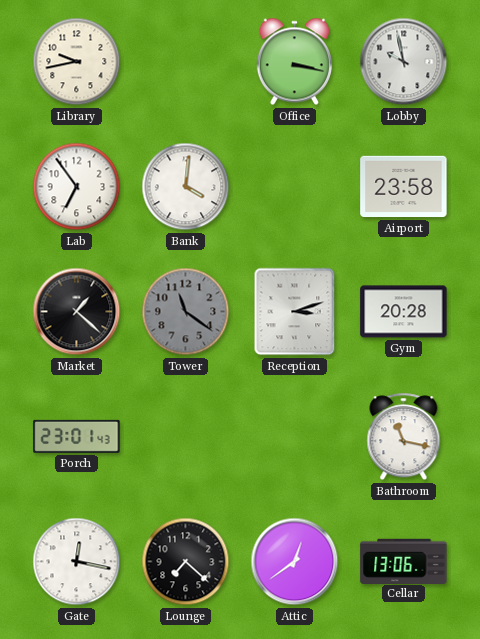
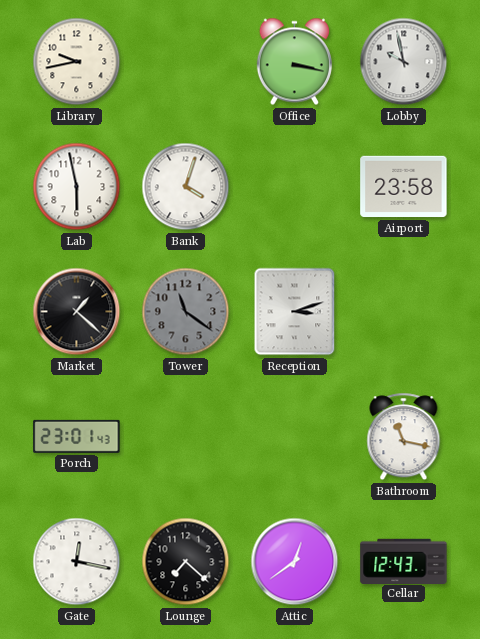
Lab: 6:54 -> 5:58 (77, 187)
Bank: 4:01 -> 4:03 (186, 187)
Gym: 20:28 -> none (404, 312)
Cellar: 13:06 -> 12:43 (404, 561)
